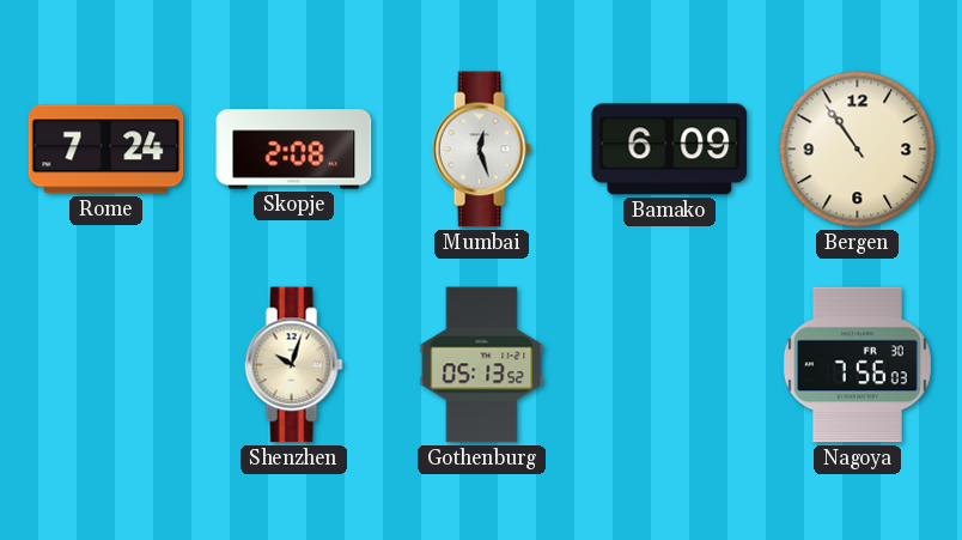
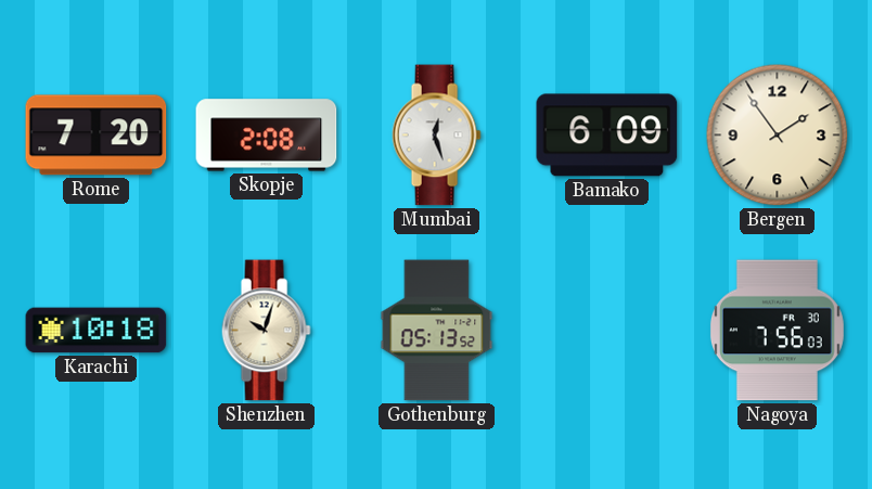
Rome: 7:24 -> 7:20 (97, 136)
Bergen: 10:54 -> 1:54 (778, 136)
Karachi: none -> 10:18 (97, 331)
